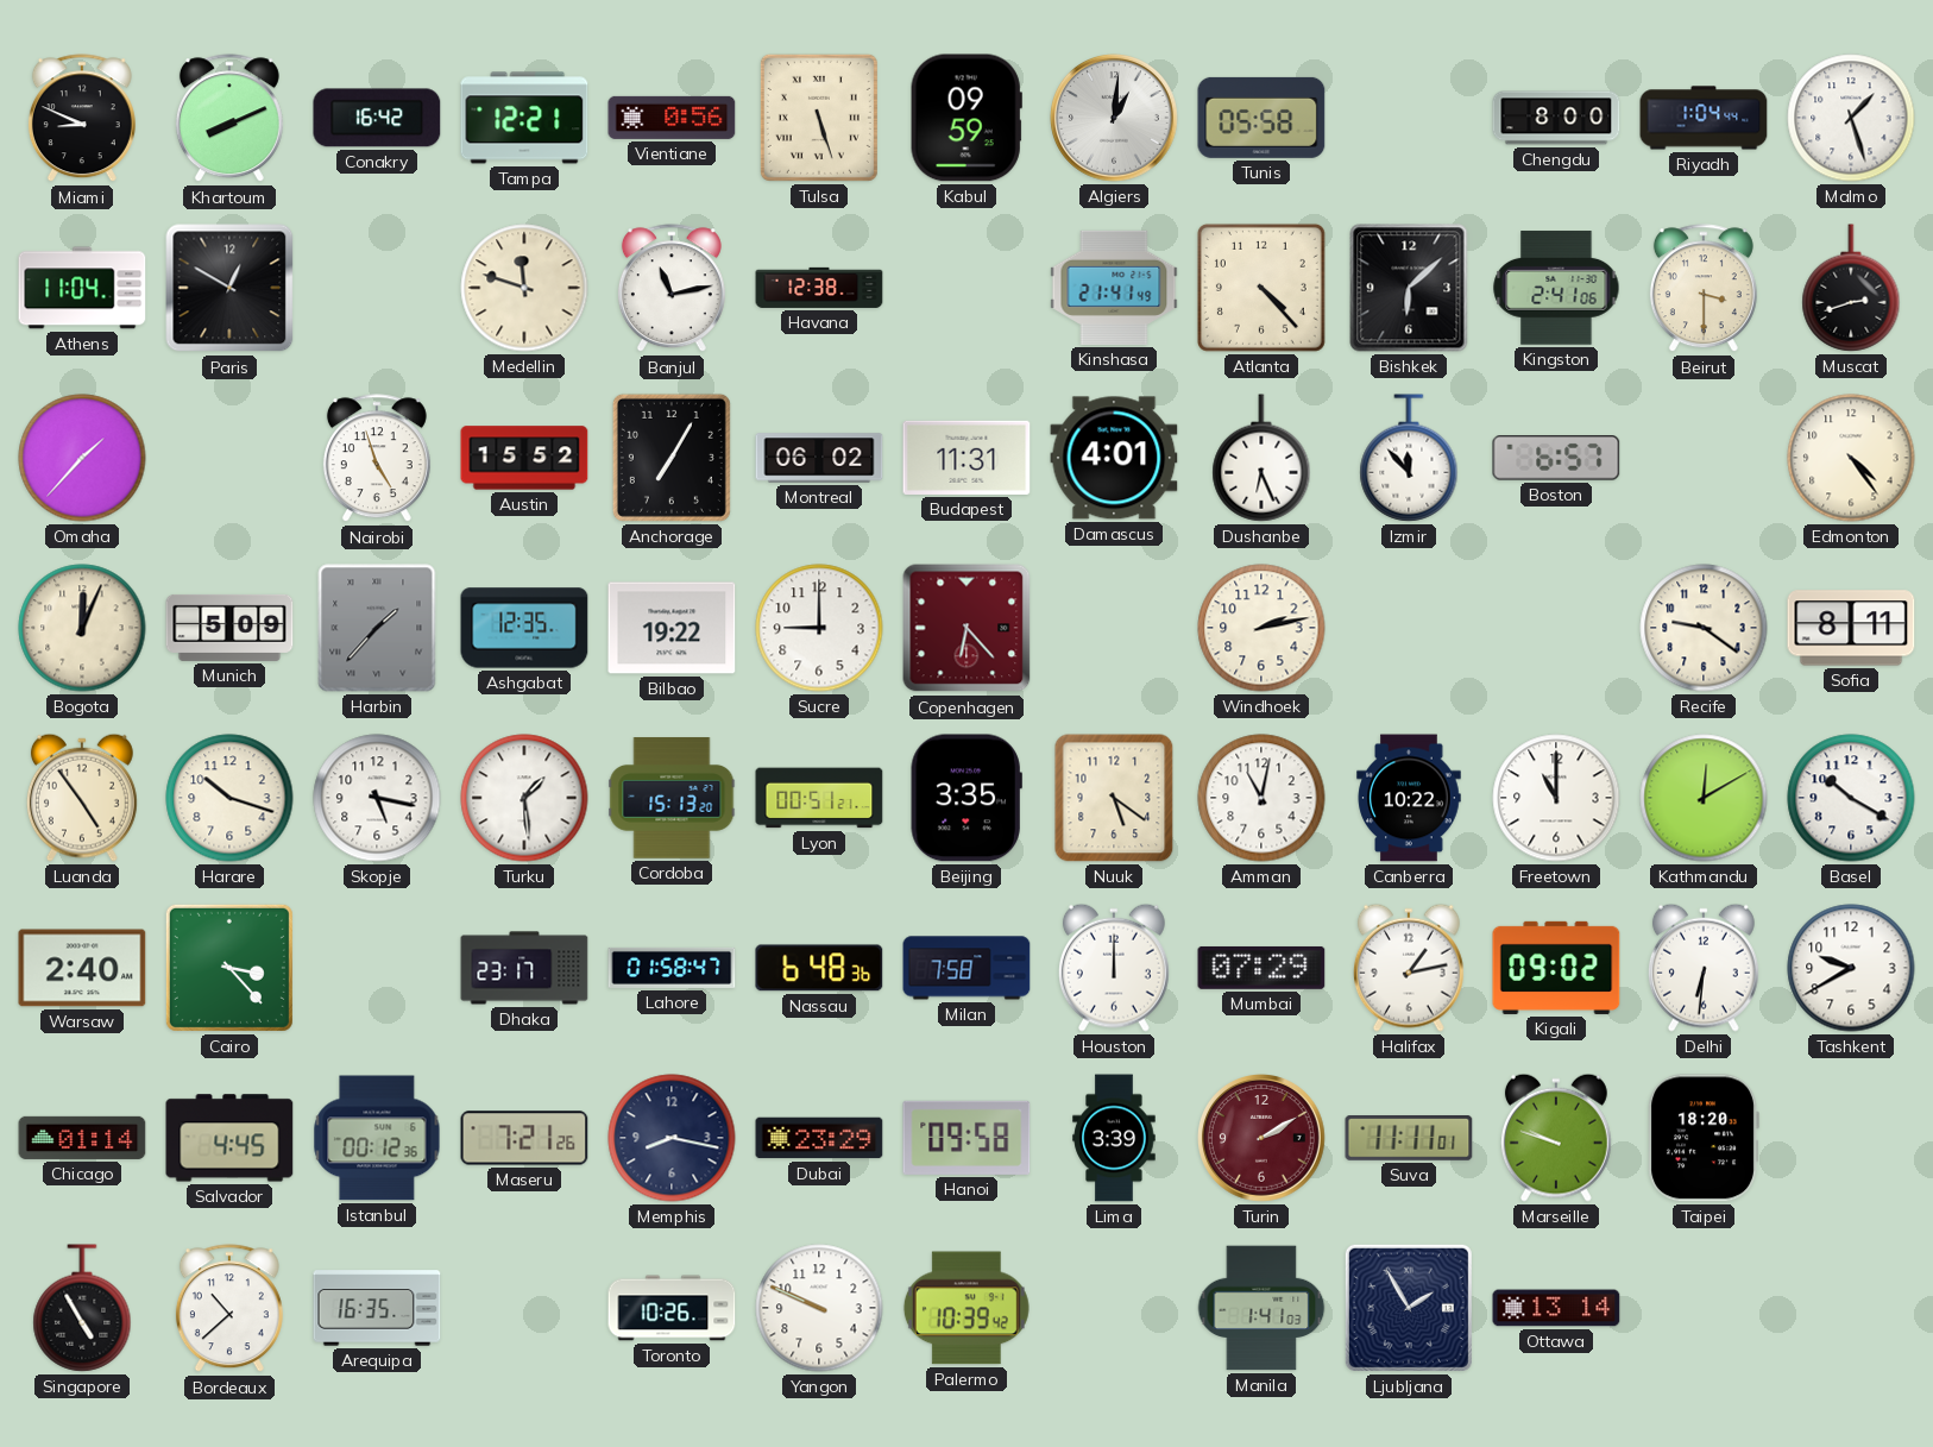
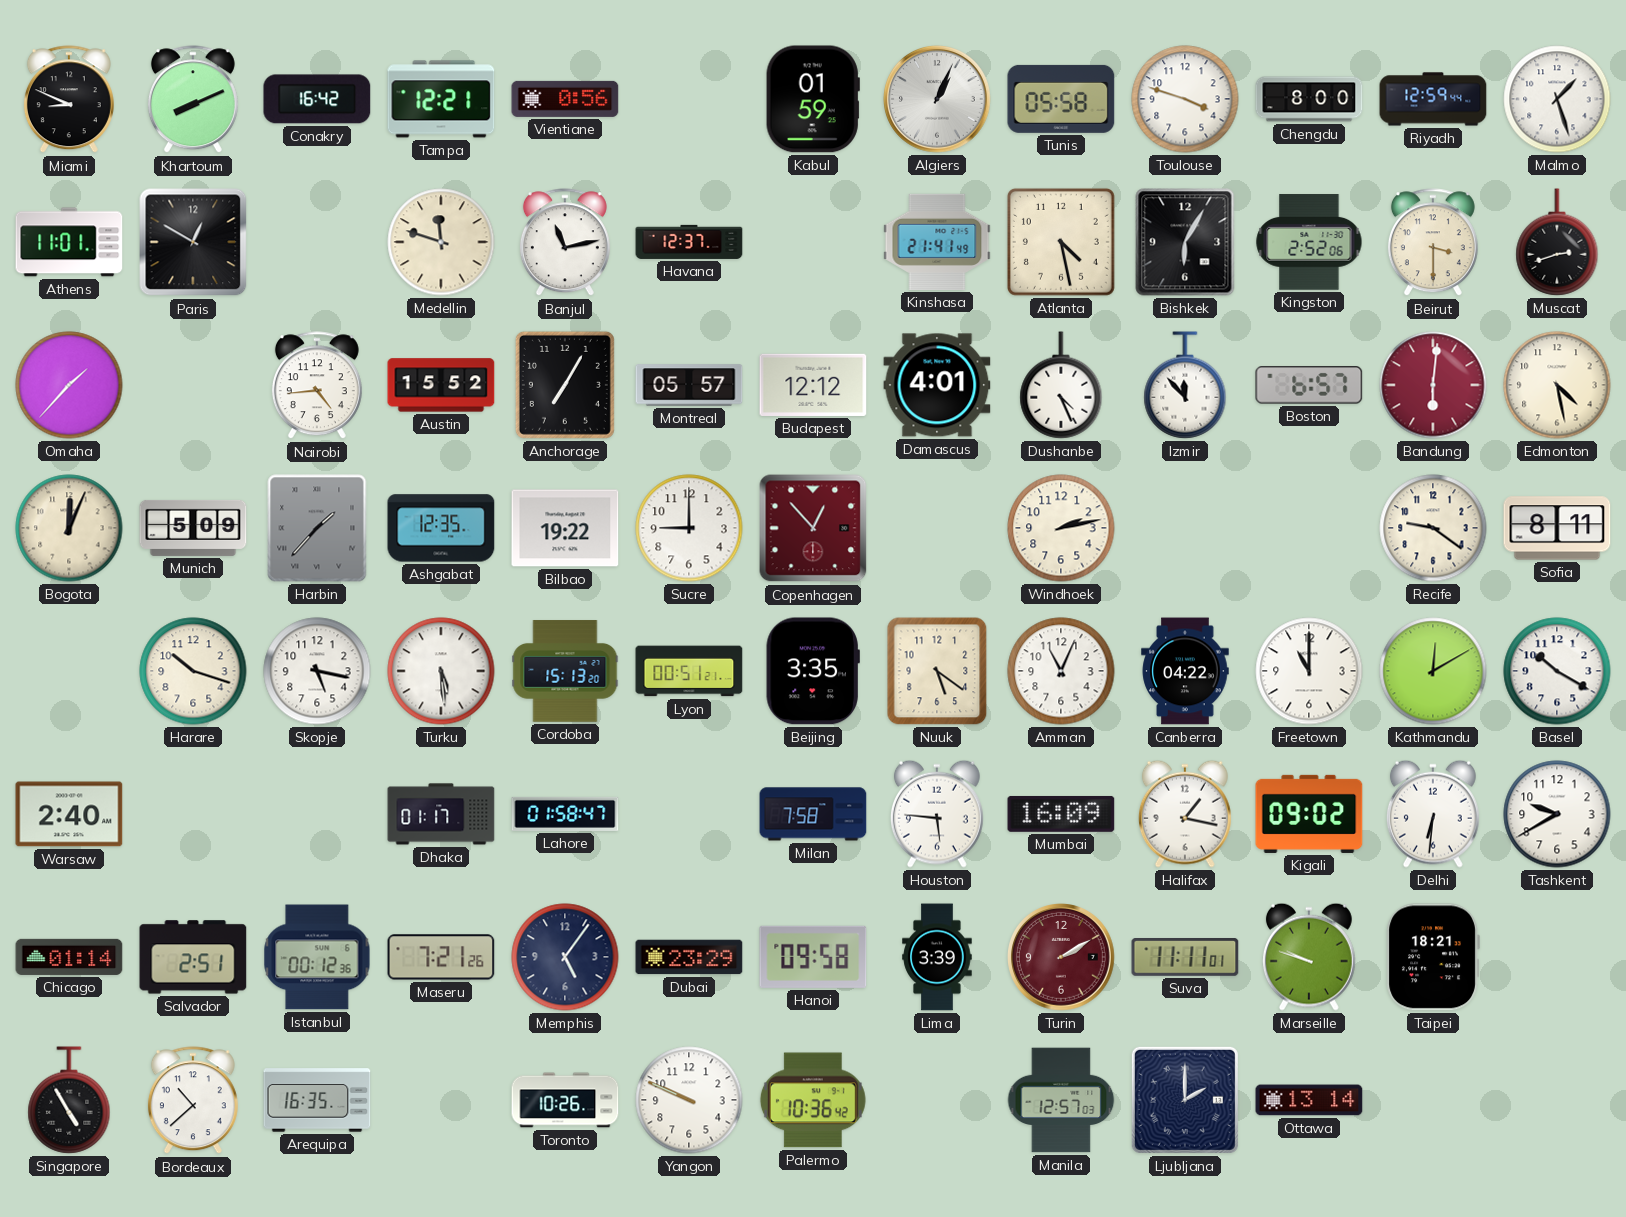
Tulsa: 5:27 -> none (819, 118)
Kabul: 09:59 -> 01:59 (813, 99)
Algiers: 1:01 -> 1:04 (938, 100)
Toulouse: none -> 3:48 (1185, 99)
Riyadh: 1:04 -> 12:59 (1433, 99)
Athens: 11:04 -> 11:01 (69, 242)
Havana: 12:38 -> 12:37 (689, 242)
Atlanta: 4:23 -> 4:28 (1061, 242)
Bishkek: 6:08 -> 6:05 (1185, 242)
Kingston: 2:41 -> 2:52 (1309, 242)
Nairobi: 4:57 -> 4:44 (317, 386)
Montreal: 06:02 -> 05:57 (689, 385)
Budapest: 11:31 -> 12:12 (813, 385)
Dushanbe: 6:26 -> 4:26 (1061, 385)
Bandung: none -> 6:01 (1433, 385)
Edmonton: 4:24 -> 4:28 (1557, 385)
Copenhagen: 6:23 -> 12:53 (813, 528)
Luanda: 4:54 -> none (82, 798)
Turku: 1:29 -> 5:29 (441, 671)
Amman: 11:02 -> 11:04 (1061, 671)
Canberra: 10:22 -> 04:22 (1185, 671)
Cairo: 3:23 -> none (229, 968)
Dhaka: 23:17 -> 01:17 (441, 814)
Nassau: 6:48 -> none (819, 968)
Houston: 12:00 -> 5:46 (937, 814)
Mumbai: 07:29 -> 16:09 (1061, 814)
Halifax: 1:13 -> 1:17 (1185, 814)
Salvador: 4:45 -> 2:51 (193, 957)
Memphis: 8:17 -> 5:06 (565, 957)
Taipei: 18:20 -> 18:21 (1433, 957)
Palermo: 10:39 -> 10:36 (813, 1100)
Manila: 1:41 -> 12:57 (1061, 1100)
Ljubljana: 1:55 -> 2:00 (1185, 1100)
